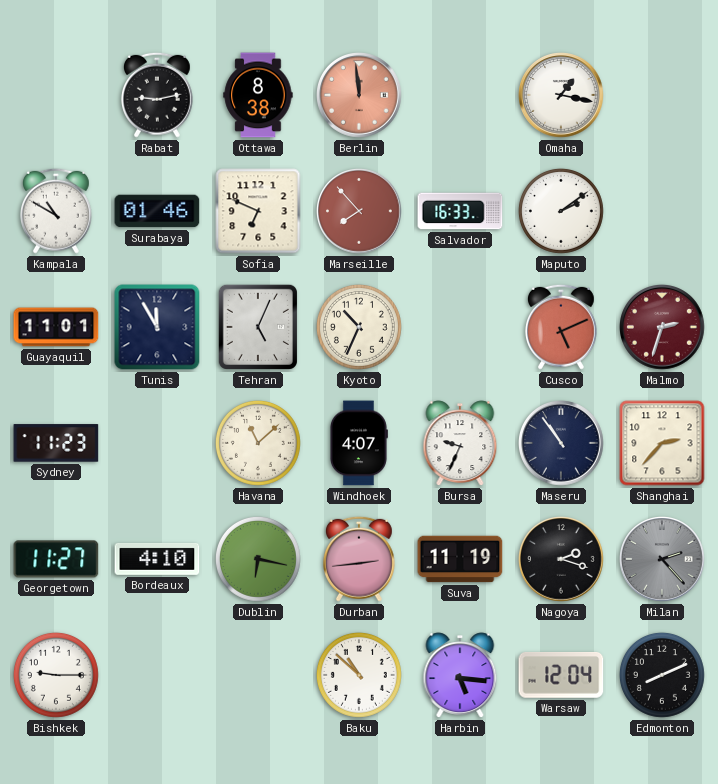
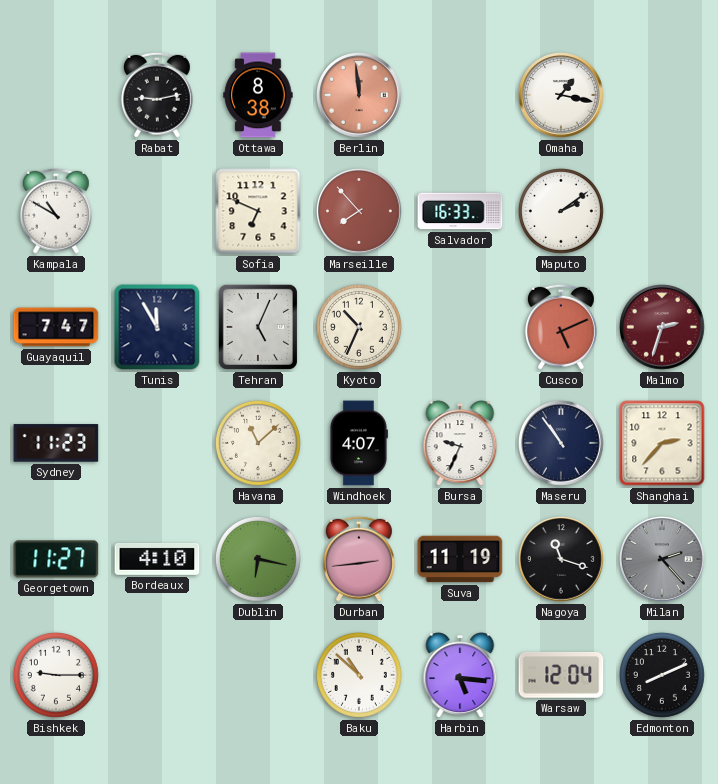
Surabaya: 01:46 -> none (157, 211)
Guayaquil: 11:01 -> 7:47 (56, 327)
Nagoya: 2:18 -> 11:18 (562, 560)
